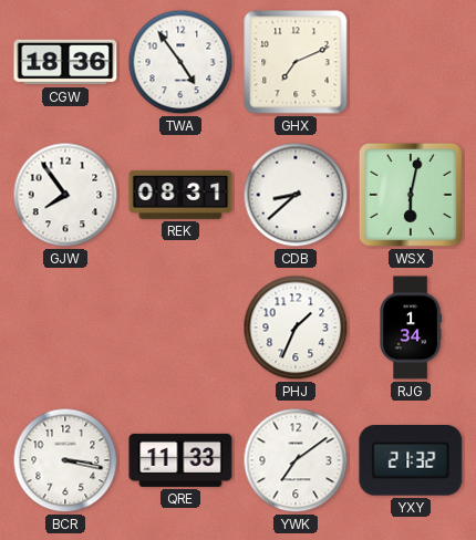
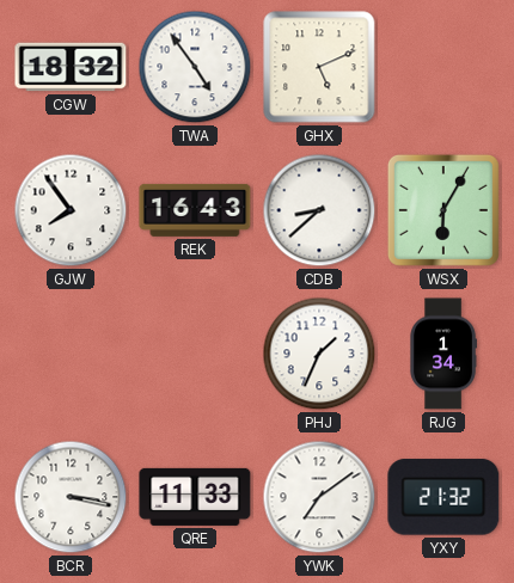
CGW: 18:36 -> 18:32 (71, 67)
GHX: 7:11 -> 5:11 (319, 67)
REK: 08:31 -> 16:43 (195, 210)
WSX: 6:02 -> 6:05 (443, 210)
